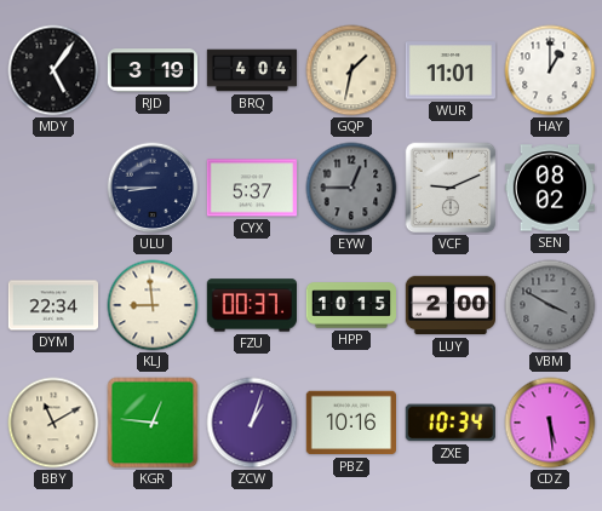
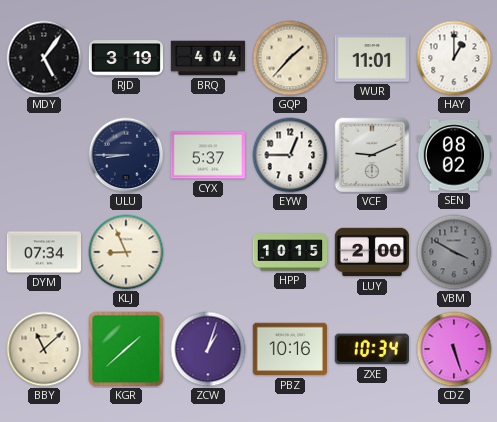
GQP: 1:32 -> 1:37 (290, 58)
EYW dial: grey -> white (290, 155)
DYM: 22:34 -> 07:34 (43, 252)
KLJ: 8:59 -> 8:56 (126, 252)
FZU: 00:37 -> none (251, 305)
BBY: 11:10 -> 11:08 (44, 349)
KGR: 12:46 -> 1:38 (126, 349)
CDZ: 5:29 -> 5:27 (454, 349)
